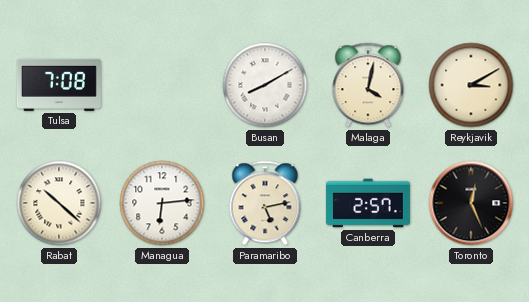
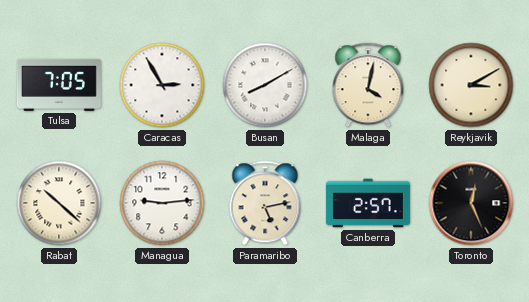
Tulsa: 7:08 -> 7:05 (59, 85)
Caracas: none -> 2:55 (162, 85)
Managua: 6:14 -> 9:14 (162, 203)
